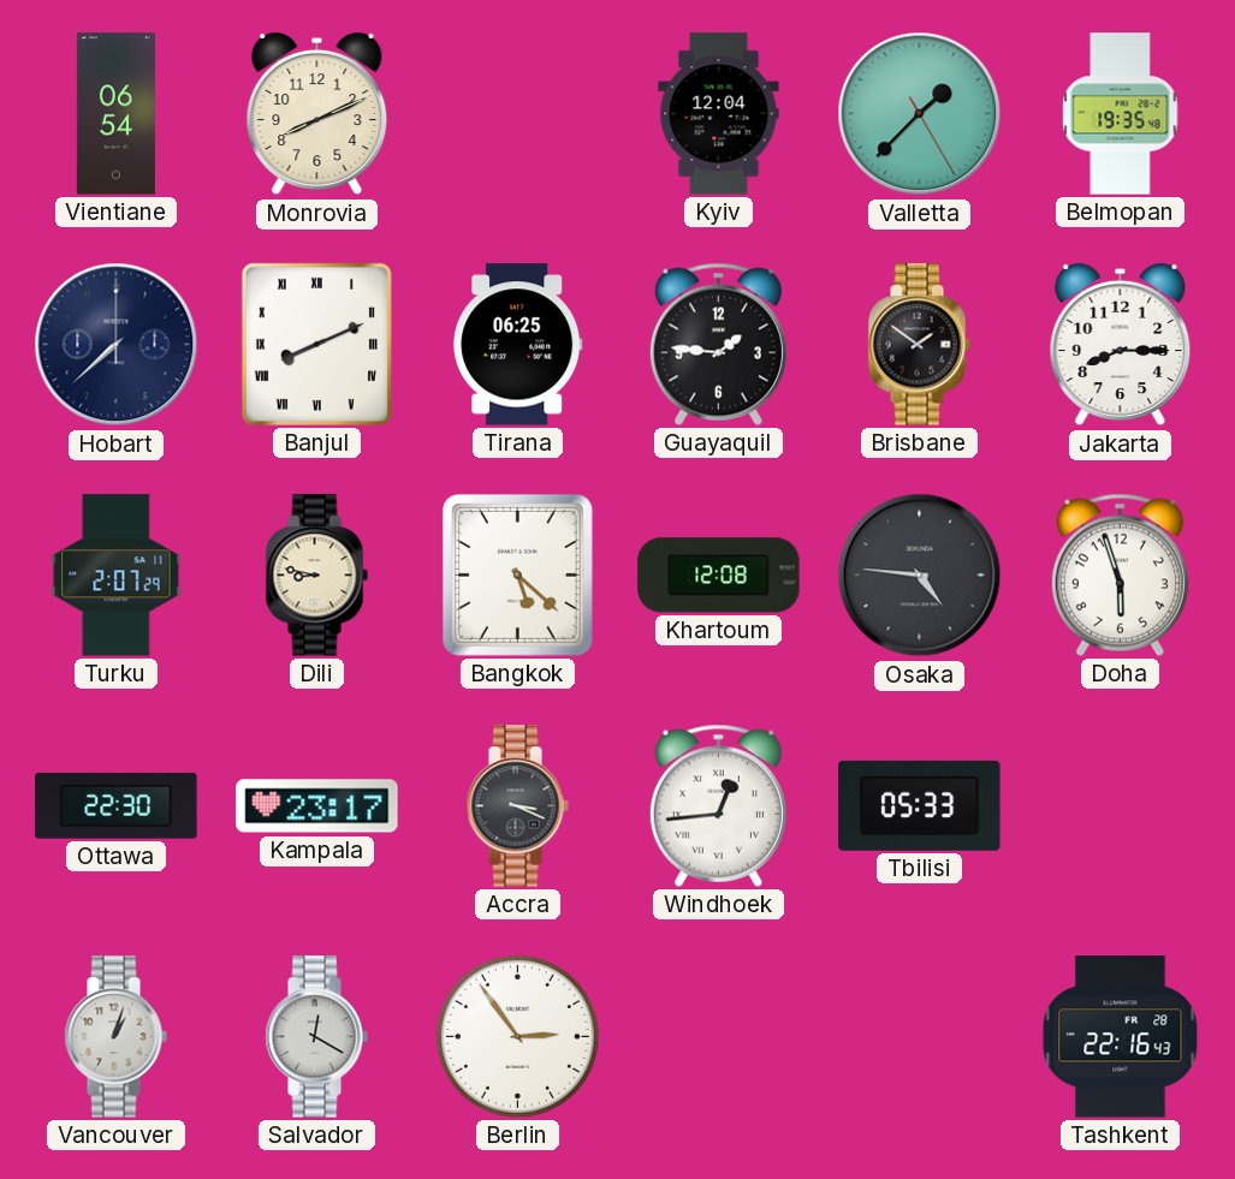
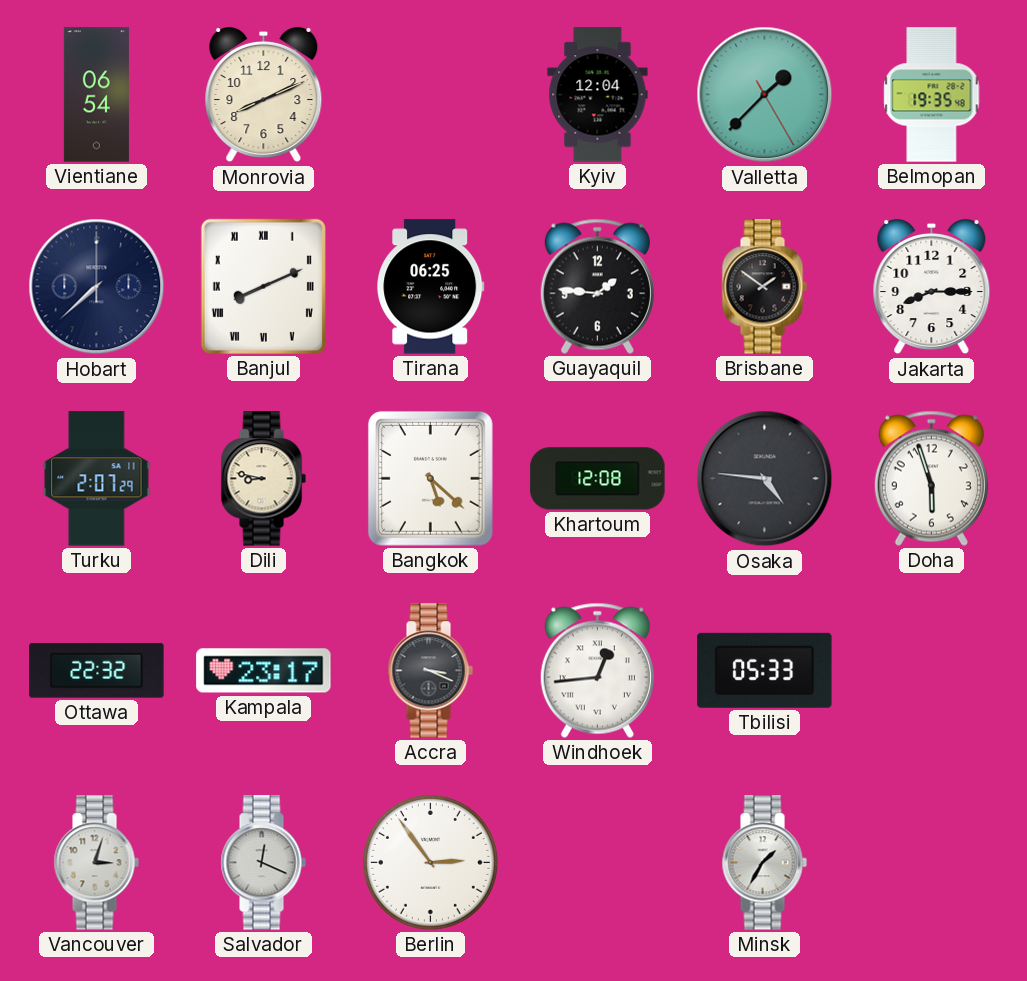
Ottawa: 22:30 -> 22:32 (97, 671)
Vancouver: 1:03 -> 3:03 (96, 863)
Salvador: 12:20 -> 12:19 (263, 863)
Minsk: none -> 1:35 (764, 863)
Tashkent: 22:16 -> none (1121, 1037)
